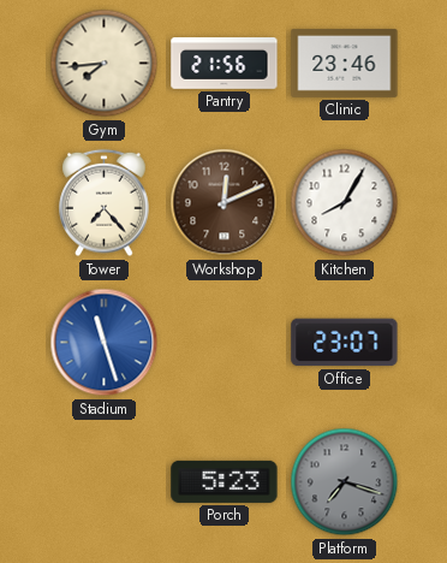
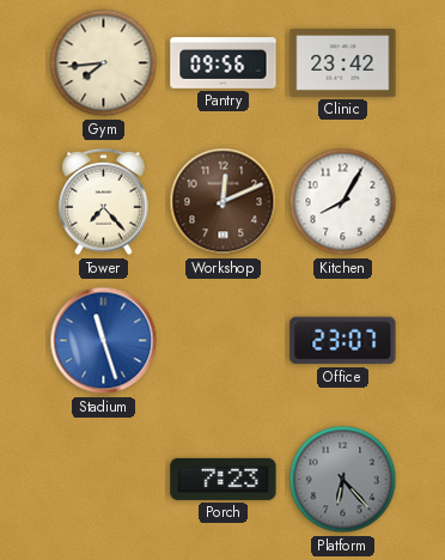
Pantry: 21:56 -> 09:56 (224, 63)
Clinic: 23:46 -> 23:42 (343, 62)
Porch: 5:23 -> 7:23 (224, 479)
Platform: 7:18 -> 6:23 (343, 480)
